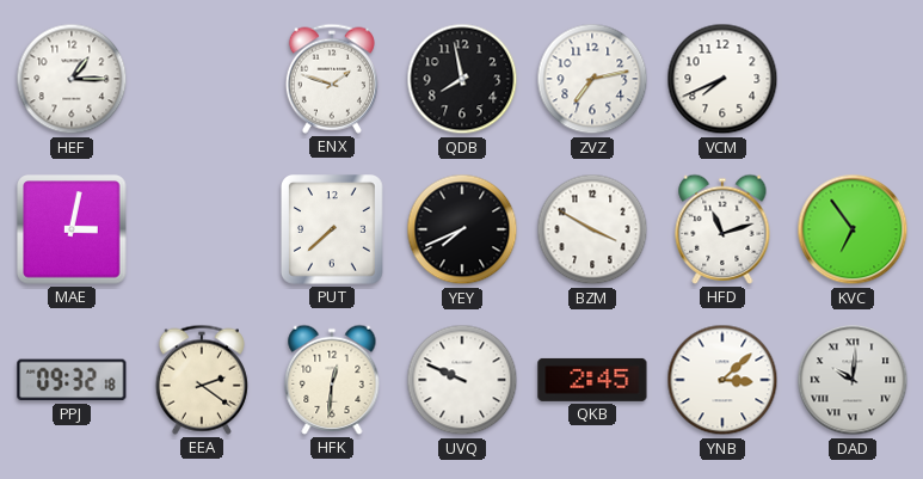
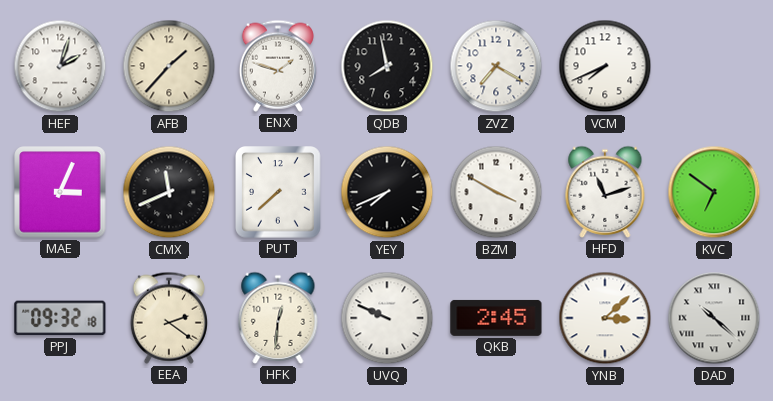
HEF: 1:15 -> 2:03 (60, 66)
AFB: none -> 1:37 (169, 66)
ZVZ: 7:13 -> 7:20 (496, 66)
MAE: 3:02 -> 3:04 (60, 192)
CMX: none -> 11:41 (169, 192)
KVC: 6:54 -> 6:51 (714, 192)
DAD: 10:01 -> 10:22 (714, 318)
